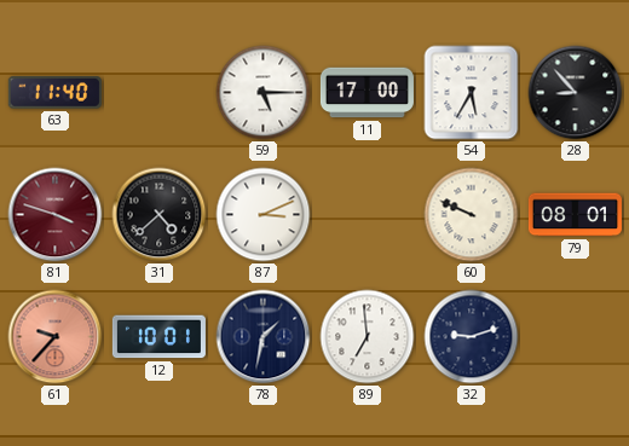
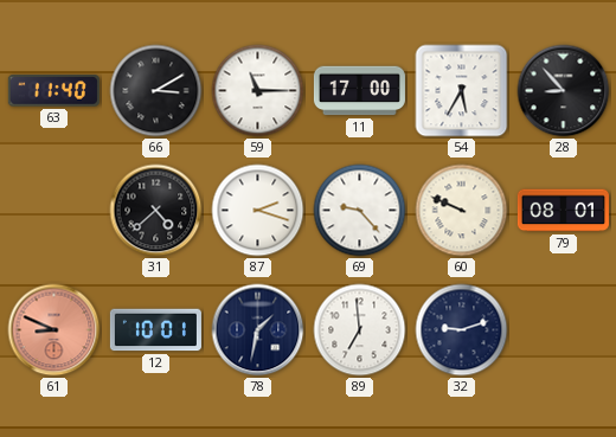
66: none -> 3:10 (156, 91)
59: 5:15 -> 11:15 (258, 91)
81: 3:48 -> none (56, 215)
87: 3:11 -> 2:18 (258, 211)
69: none -> 9:23 (360, 211)
61: 9:37 -> 8:49 (54, 330)
